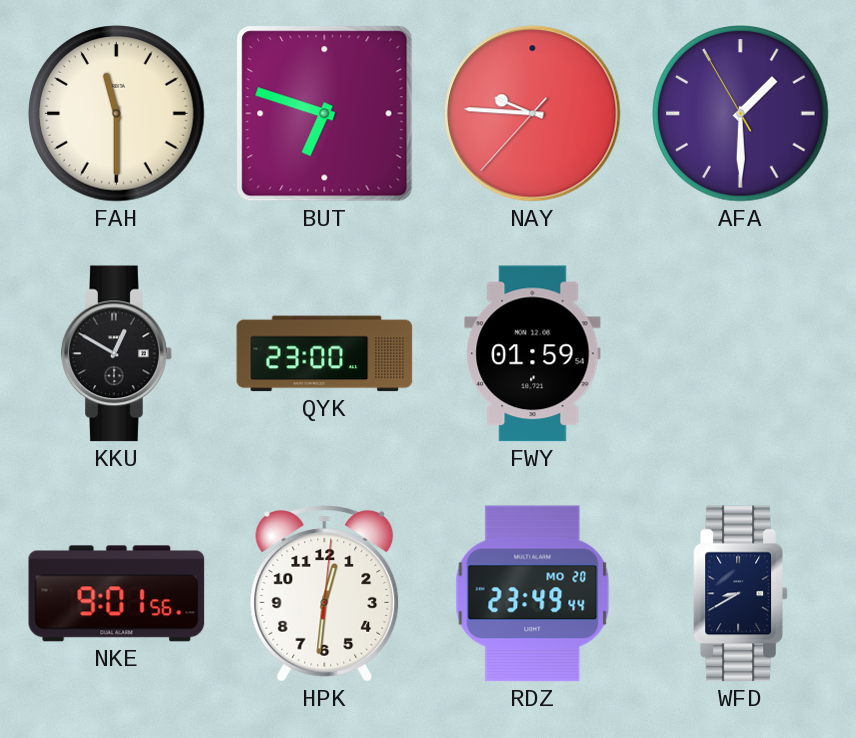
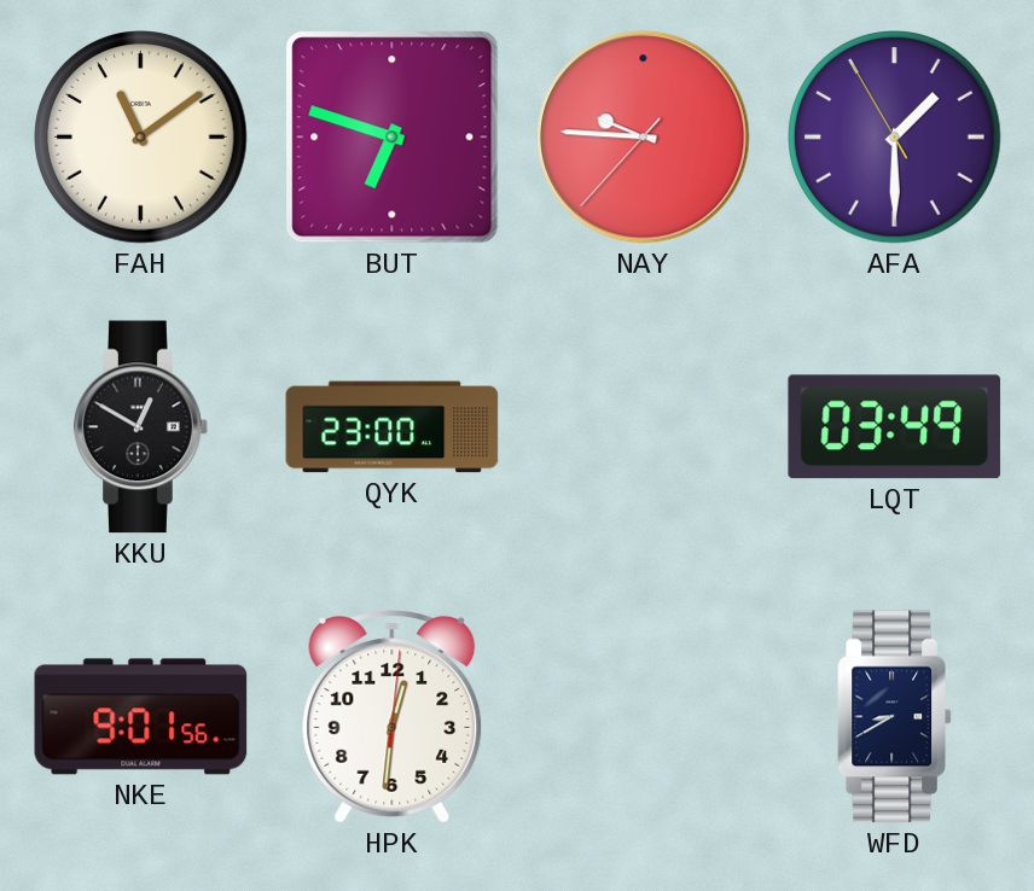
FAH: 11:30 -> 11:09 (141, 138)
FWY: 01:59 -> none (533, 354)
LQT: none -> 03:49 (895, 427)
RDZ: 23:49 -> none (533, 594)
